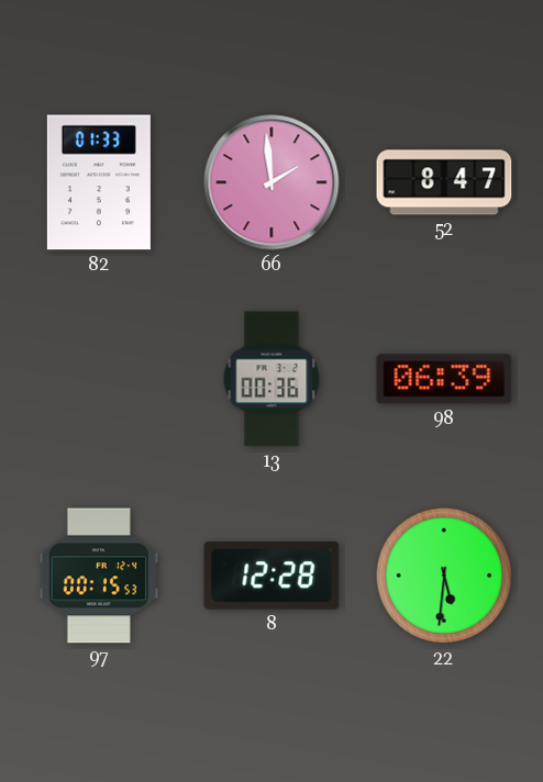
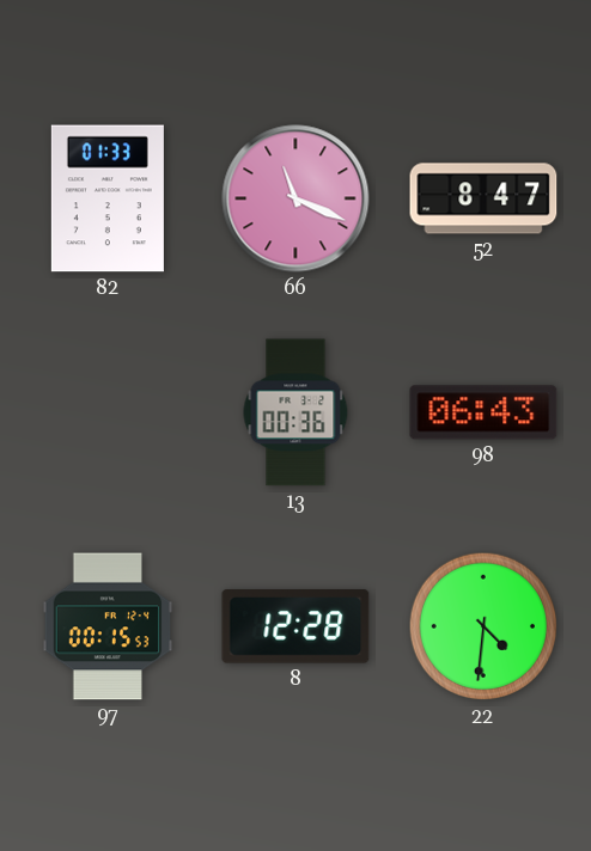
66: 1:59 -> 11:19 (295, 198)
98: 06:39 -> 06:43 (483, 412)
22: 5:31 -> 4:31 (483, 626)
